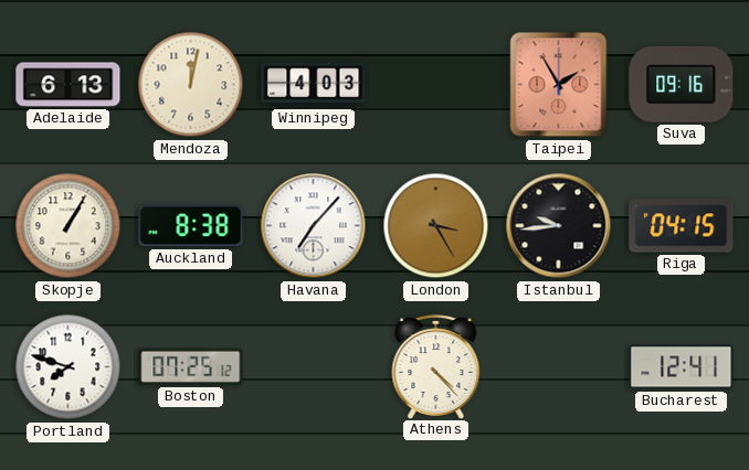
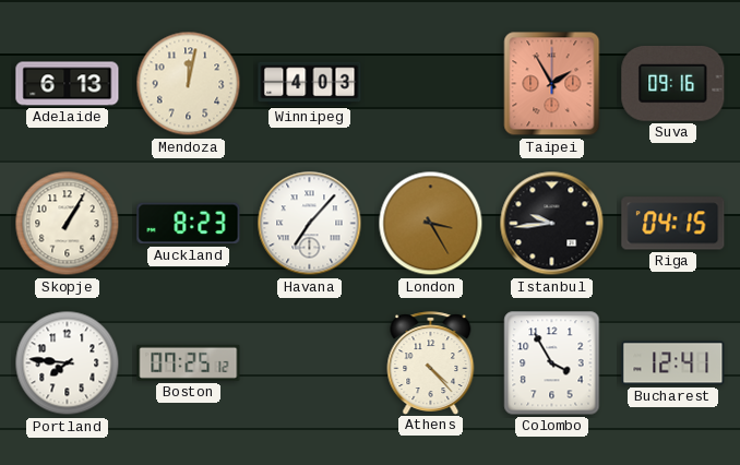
Auckland: 8:38 -> 8:23 (189, 224)
Portland: 7:48 -> 7:46 (68, 363)
Colombo: none -> 3:55 (552, 363)
